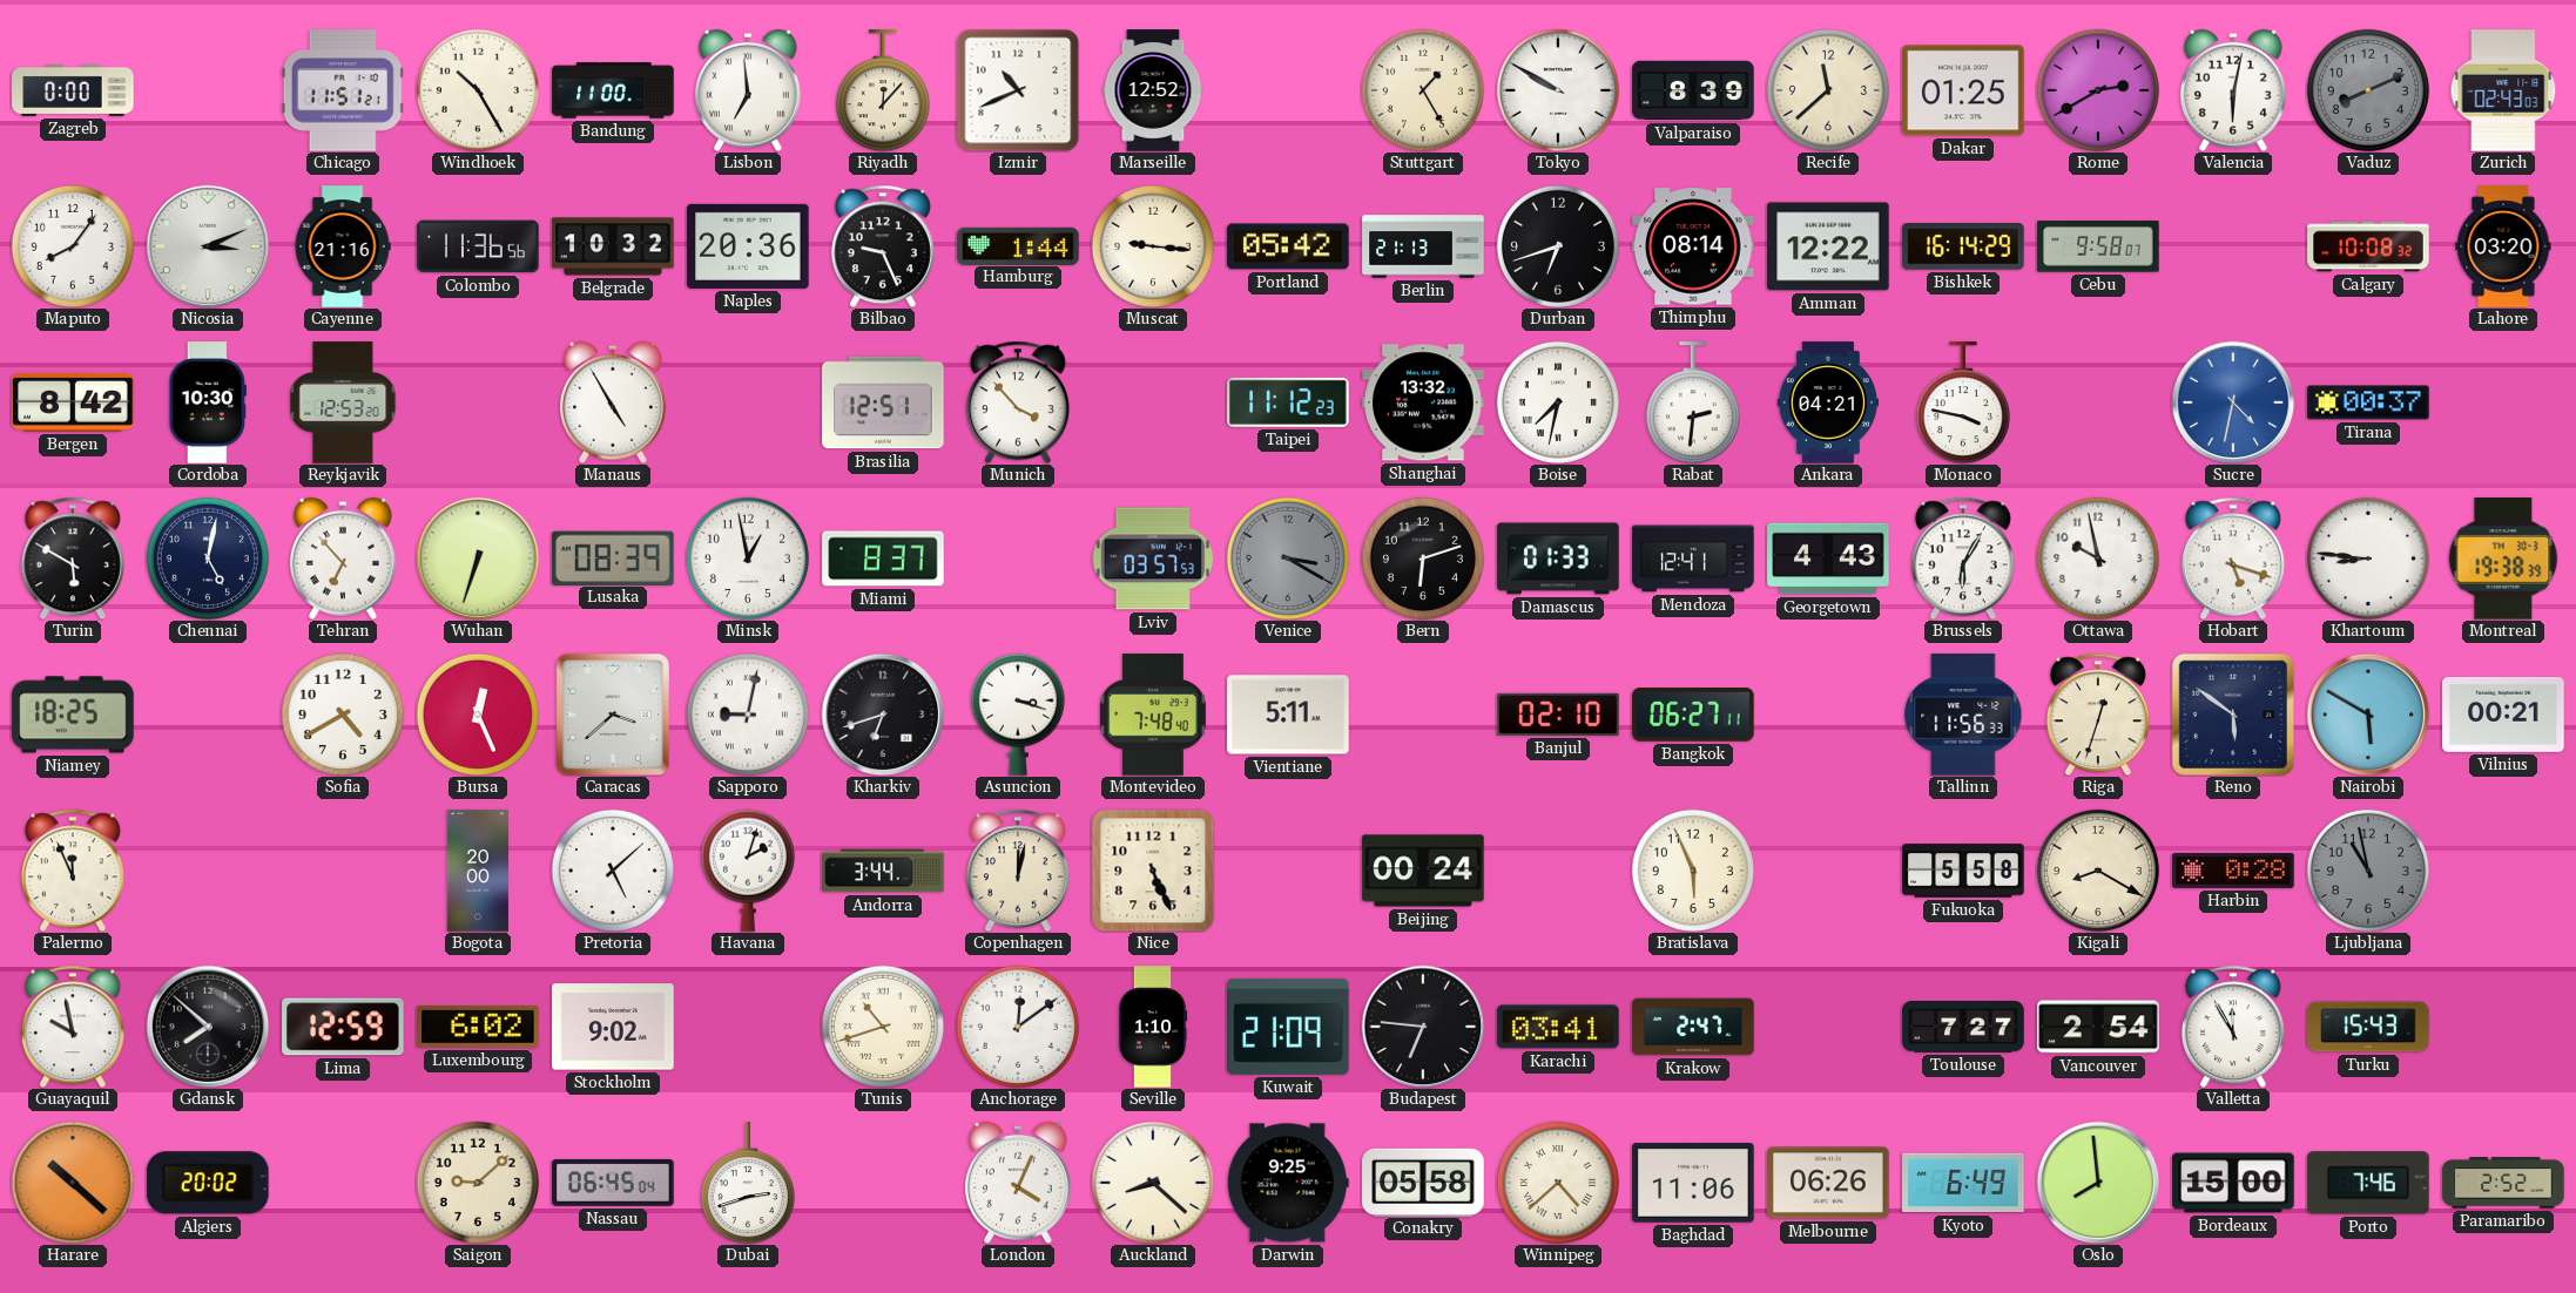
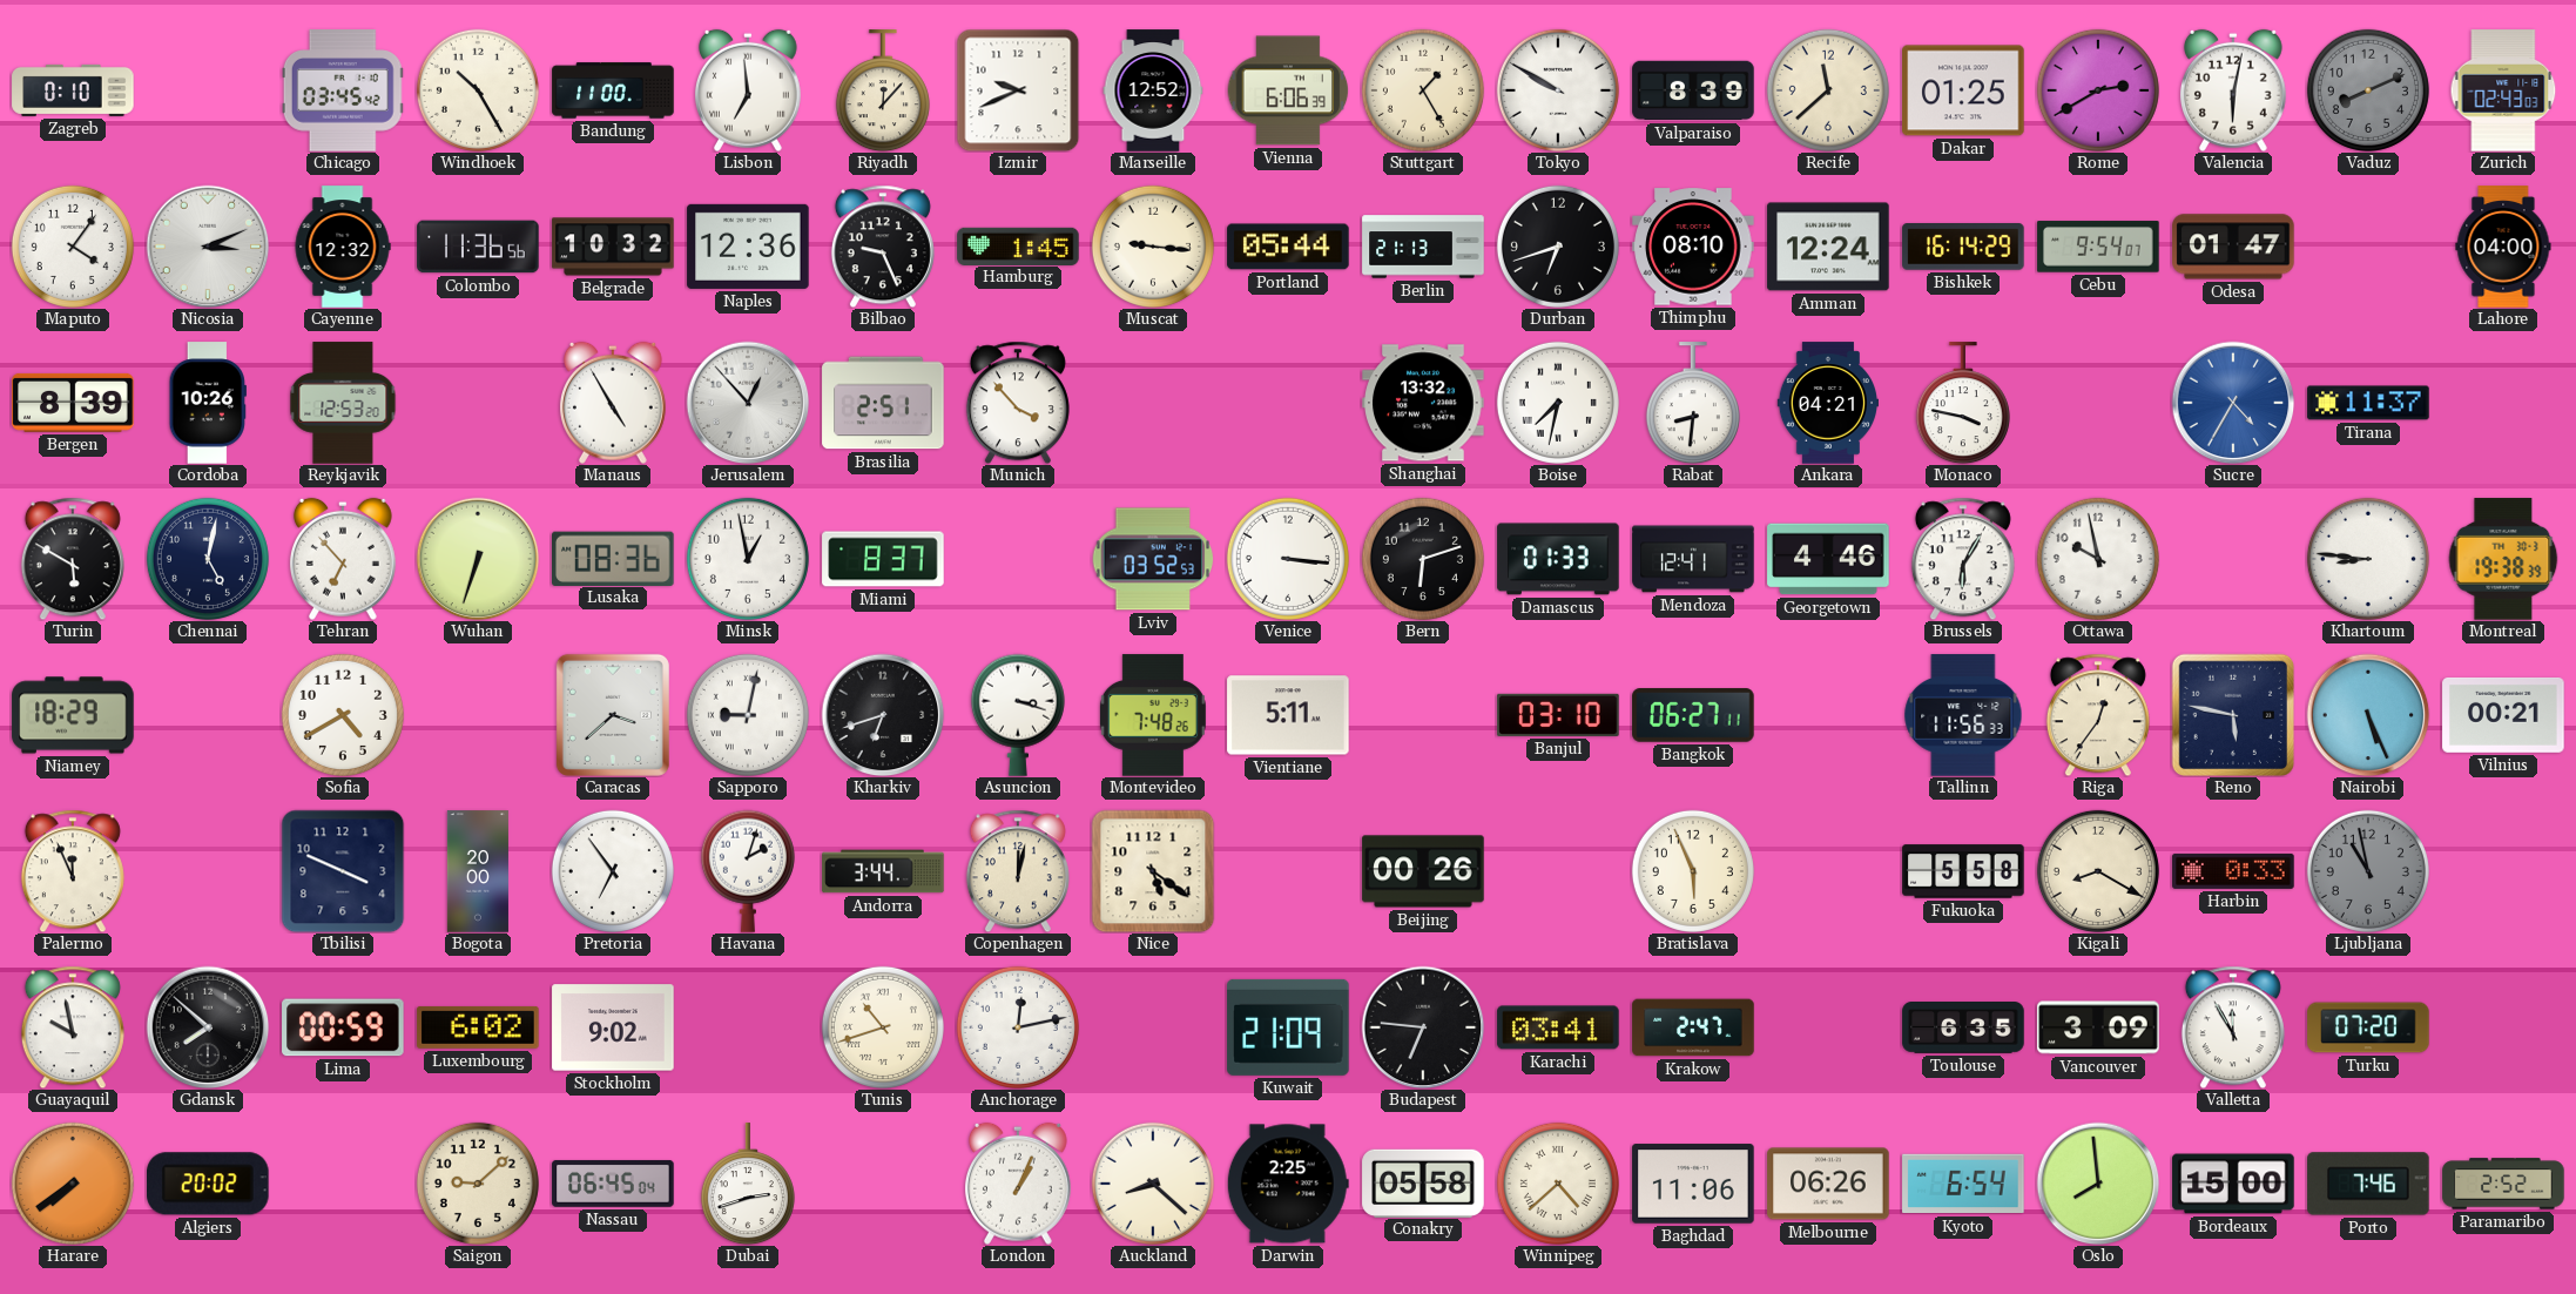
Zagreb: 0:00 -> 0:10 (73, 90)
Chicago: 11:51 -> 03:45 (343, 90)
Izmir: 10:41 -> 9:41 (1018, 90)
Vienna: none -> 6:06 (1288, 90)
Maputo: 8:06 -> 4:06 (73, 247)
Cayenne: 21:16 -> 12:32 (343, 247)
Naples: 20:36 -> 12:36 (748, 247)
Hamburg: 1:44 -> 1:45 (1018, 245)
Portland: 05:42 -> 05:44 (1288, 247)
Thimphu: 08:14 -> 08:10 (1693, 247)
Amman: 12:22 -> 12:24 (1828, 247)
Cebu: 9:58 -> 9:54 (2098, 247)
Odesa: none -> 01:47 (2233, 247)
Calgary: 10:08 -> none (2368, 246)
Lahore: 03:20 -> 04:00 (2503, 247)
Bergen: 8:42 -> 8:39 (73, 403)
Cordoba: 10:30 -> 10:26 (207, 403)
Jerusalem: none -> 12:53 (748, 403)
Brasilia: 12:51 -> 2:51 (883, 403)
Taipei: 11:12 -> none (1288, 402)
Rabat: 2:31 -> 8:31 (1693, 403)
Sucre: 4:32 -> 4:35 (2233, 403)
Tirana: 00:37 -> 11:37 (2368, 403)
Lusaka: 08:39 -> 08:36 (614, 558)
Lviv: 03:57 -> 03:52 (1153, 559)
Venice: 3:20 -> 3:16 (1288, 559)
Venice dial: grey -> white (1288, 559)
Georgetown: 4:43 -> 4:46 (1828, 559)
Hobart: 5:18 -> none (2233, 559)
Niamey: 18:25 -> 18:29 (73, 715)
Bursa: 12:26 -> none (478, 715)
Montevideo: 7:48:40 -> 7:48:26 (1153, 715)
Banjul: 02:10 -> 03:10 (1558, 715)
Riga: 12:33 -> 12:36 (2098, 715)
Reno: 5:51 -> 5:47 (2232, 714)
Nairobi: 5:50 -> 5:26 (2368, 715)
Tbilisi: none -> 3:49 (343, 871)
Pretoria: 5:08 -> 6:54 (613, 871)
Nice: 5:26 -> 5:21 (1153, 871)
Beijing: 00:24 -> 00:26 (1423, 871)
Harbin: 0:28 -> 0:33 (2233, 871)
Lima: 12:59 -> 00:59 (343, 1027)
Anchorage: 12:09 -> 12:13 (1018, 1027)
Seville: 1:10 -> none (1153, 1027)
Toulouse: 7:27 -> 6:35 (1963, 1027)
Vancouver: 2:54 -> 3:09 (2098, 1027)
Turku: 15:43 -> 07:20 (2368, 1027)
Harare: 10:22 -> 7:39 (73, 1184)
London: 4:04 -> 1:04 (1018, 1184)
Darwin: 9:25 -> 2:25 (1288, 1184)
Kyoto: 6:49 -> 6:54 (1963, 1184)
